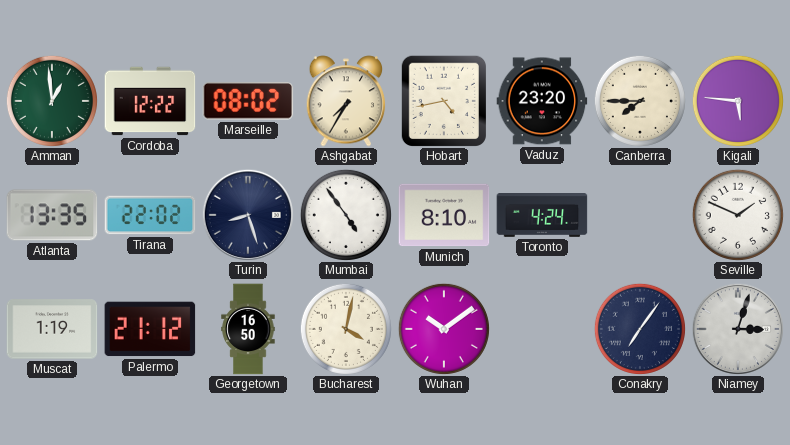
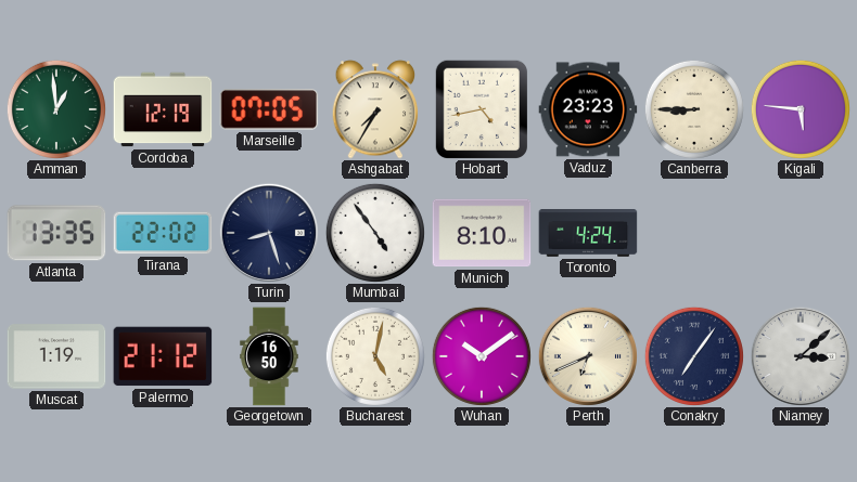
Cordoba: 12:22 -> 12:19 (163, 109)
Marseille: 08:02 -> 07:05 (269, 109)
Vaduz: 23:20 -> 23:23 (588, 109)
Canberra: 7:45 -> 8:45 (694, 109)
Seville: 1:49 -> none (738, 215)
Bucharest: 4:02 -> 5:02 (375, 356)
Perth: none -> 6:41 (588, 356)
Niamey: 3:03 -> 3:08 (801, 356)
